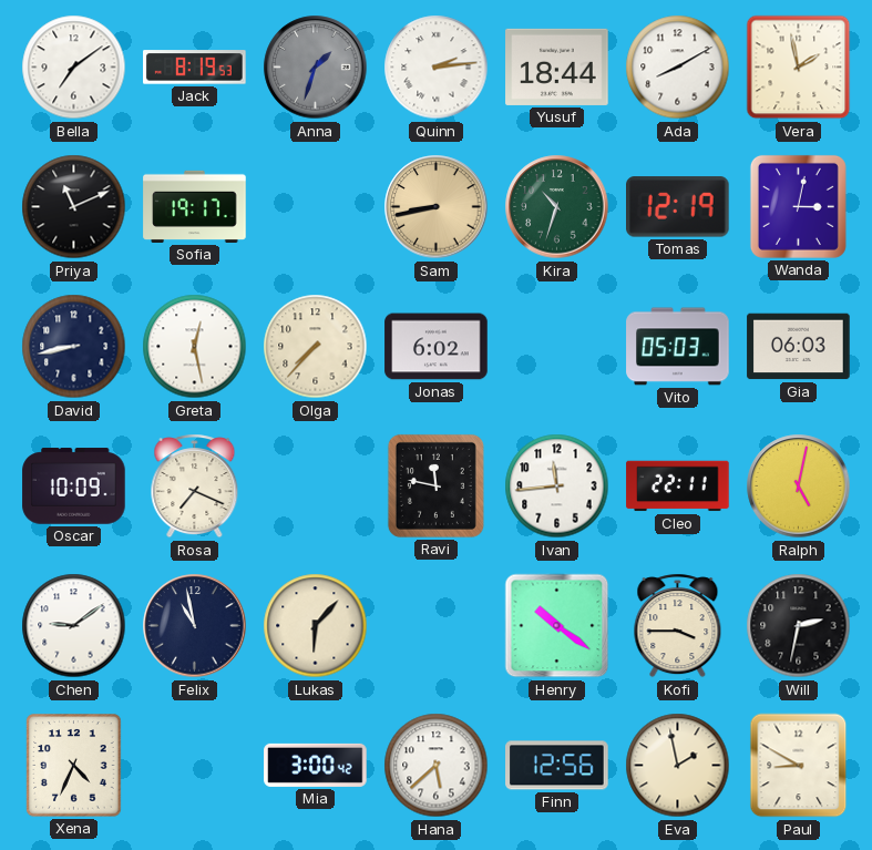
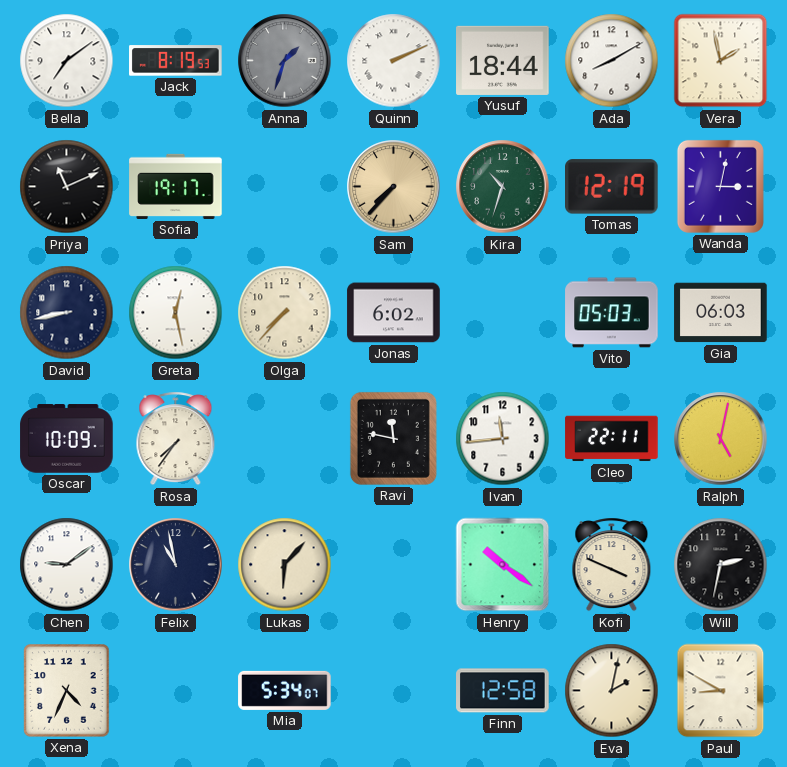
Quinn: 2:14 -> 2:11 (394, 61)
Sam: 8:43 -> 7:37 (394, 187)
Rosa: 7:19 -> 7:36 (176, 439)
Kofi: 3:45 -> 3:49 (612, 565)
Mia: 3:00 -> 5:34 (285, 690)
Hana: 5:38 -> none (437, 766)
Finn: 12:56 -> 12:58 (503, 691)
Eva: 1:58 -> 2:02 (612, 691)
